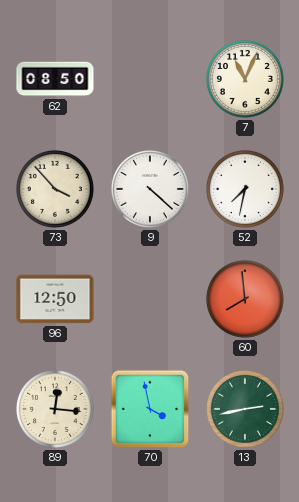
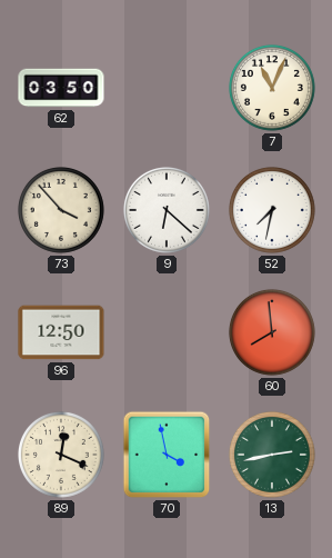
62: 08:50 -> 03:50 (61, 88)
9: 4:22 -> 6:22 (167, 210)
89: 12:16 -> 12:19 (61, 455)
